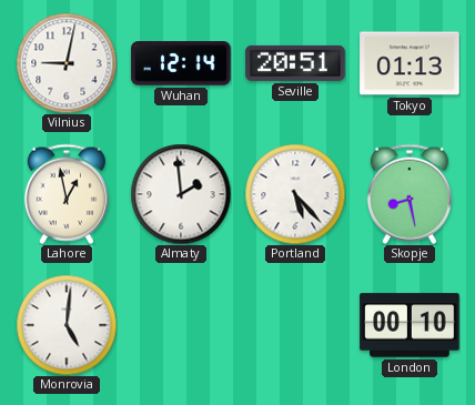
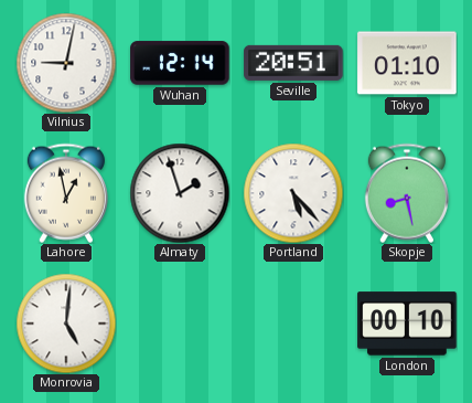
Tokyo: 01:13 -> 01:10 (407, 63)
Almaty: 1:59 -> 1:57 (180, 193)
